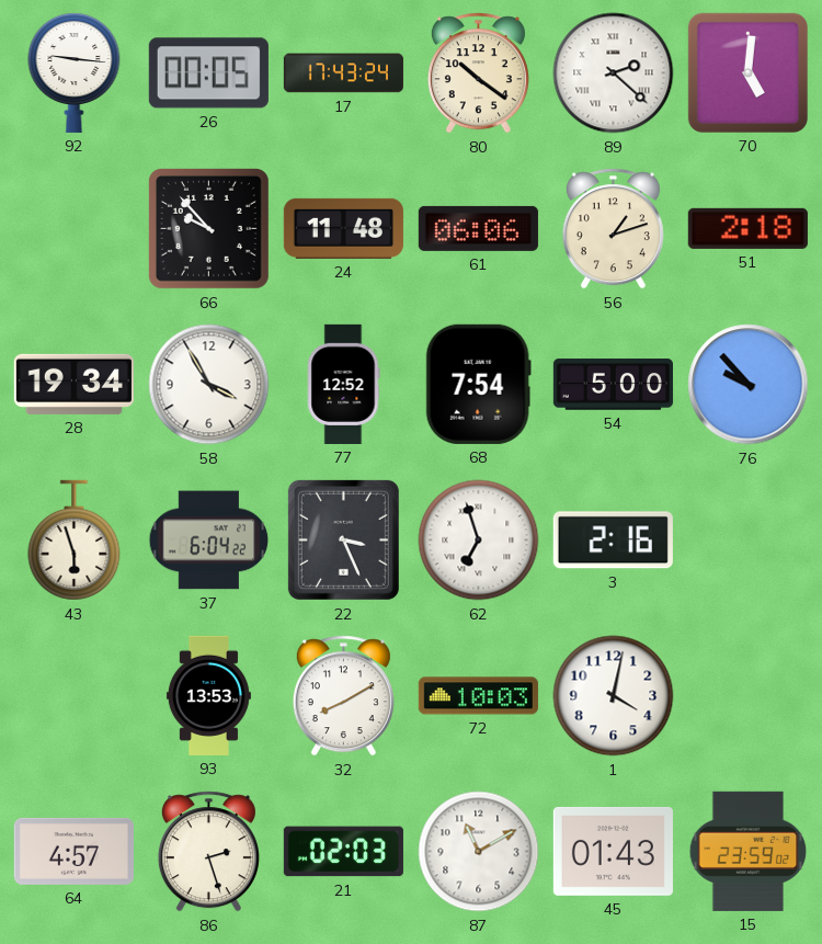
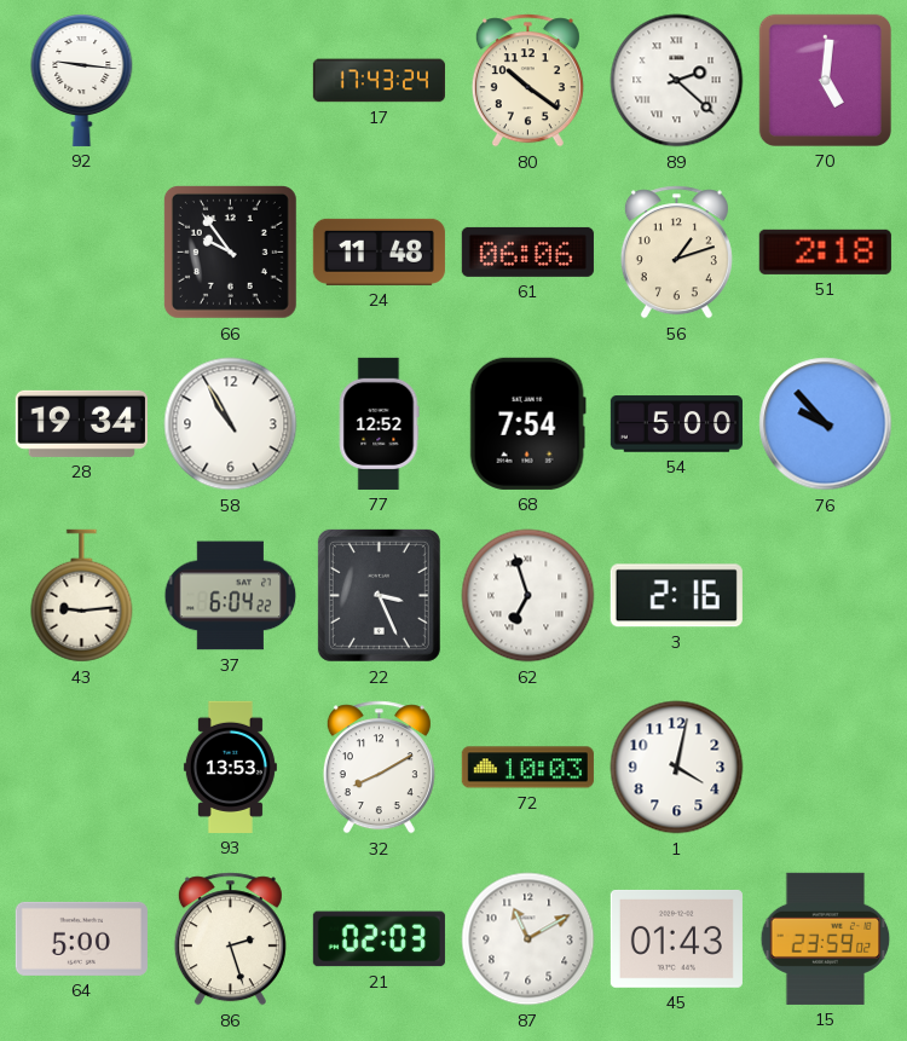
26: 00:05 -> none (208, 73)
66: 9:53 -> 9:54 (230, 251)
58: 3:55 -> 10:55 (231, 424)
43: 5:57 -> 9:14 (82, 596)
64: 4:57 -> 5:00 (81, 938)
